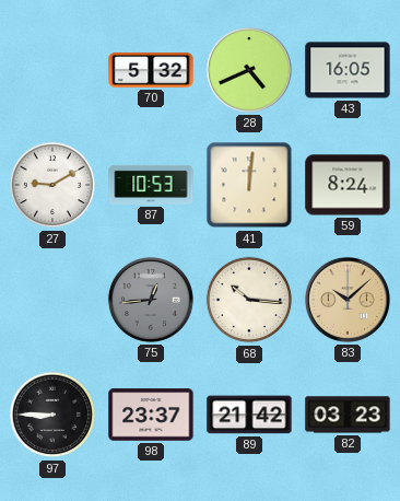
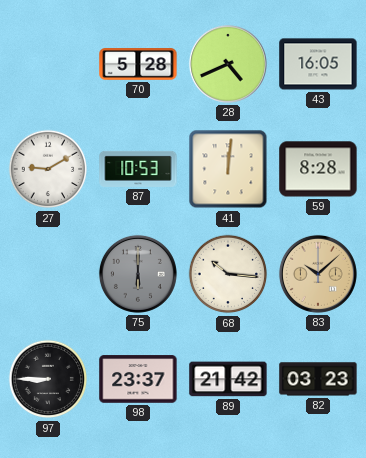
70: 5:32 -> 5:28 (138, 64)
59: 8:24 -> 8:28 (318, 169)
75: 12:44 -> 6:00 (138, 274)
